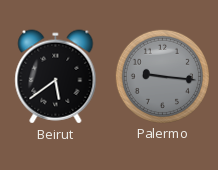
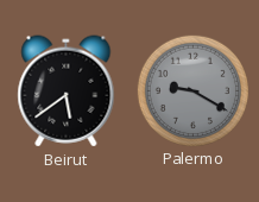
Palermo: 9:16 -> 9:20 (192, 90)
